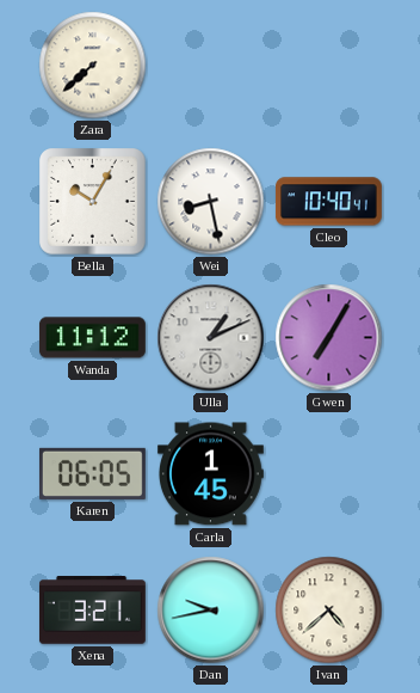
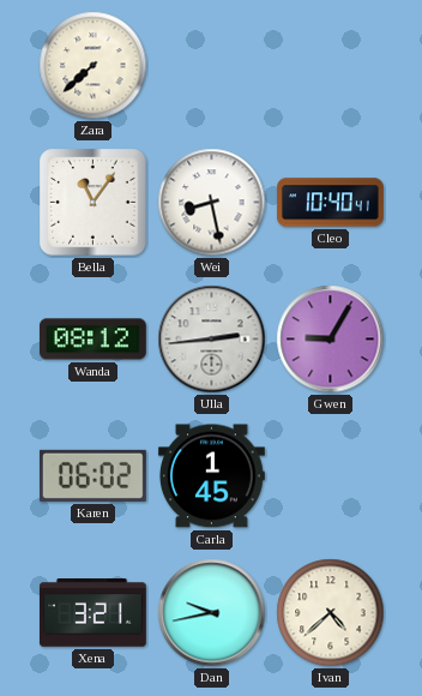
Bella: 10:05 -> 11:06 (94, 203)
Wanda: 11:12 -> 08:12 (92, 340)
Ulla: 1:11 -> 2:44 (212, 340)
Gwen: 7:05 -> 9:05 (331, 340)
Karen: 06:05 -> 06:02 (92, 475)
